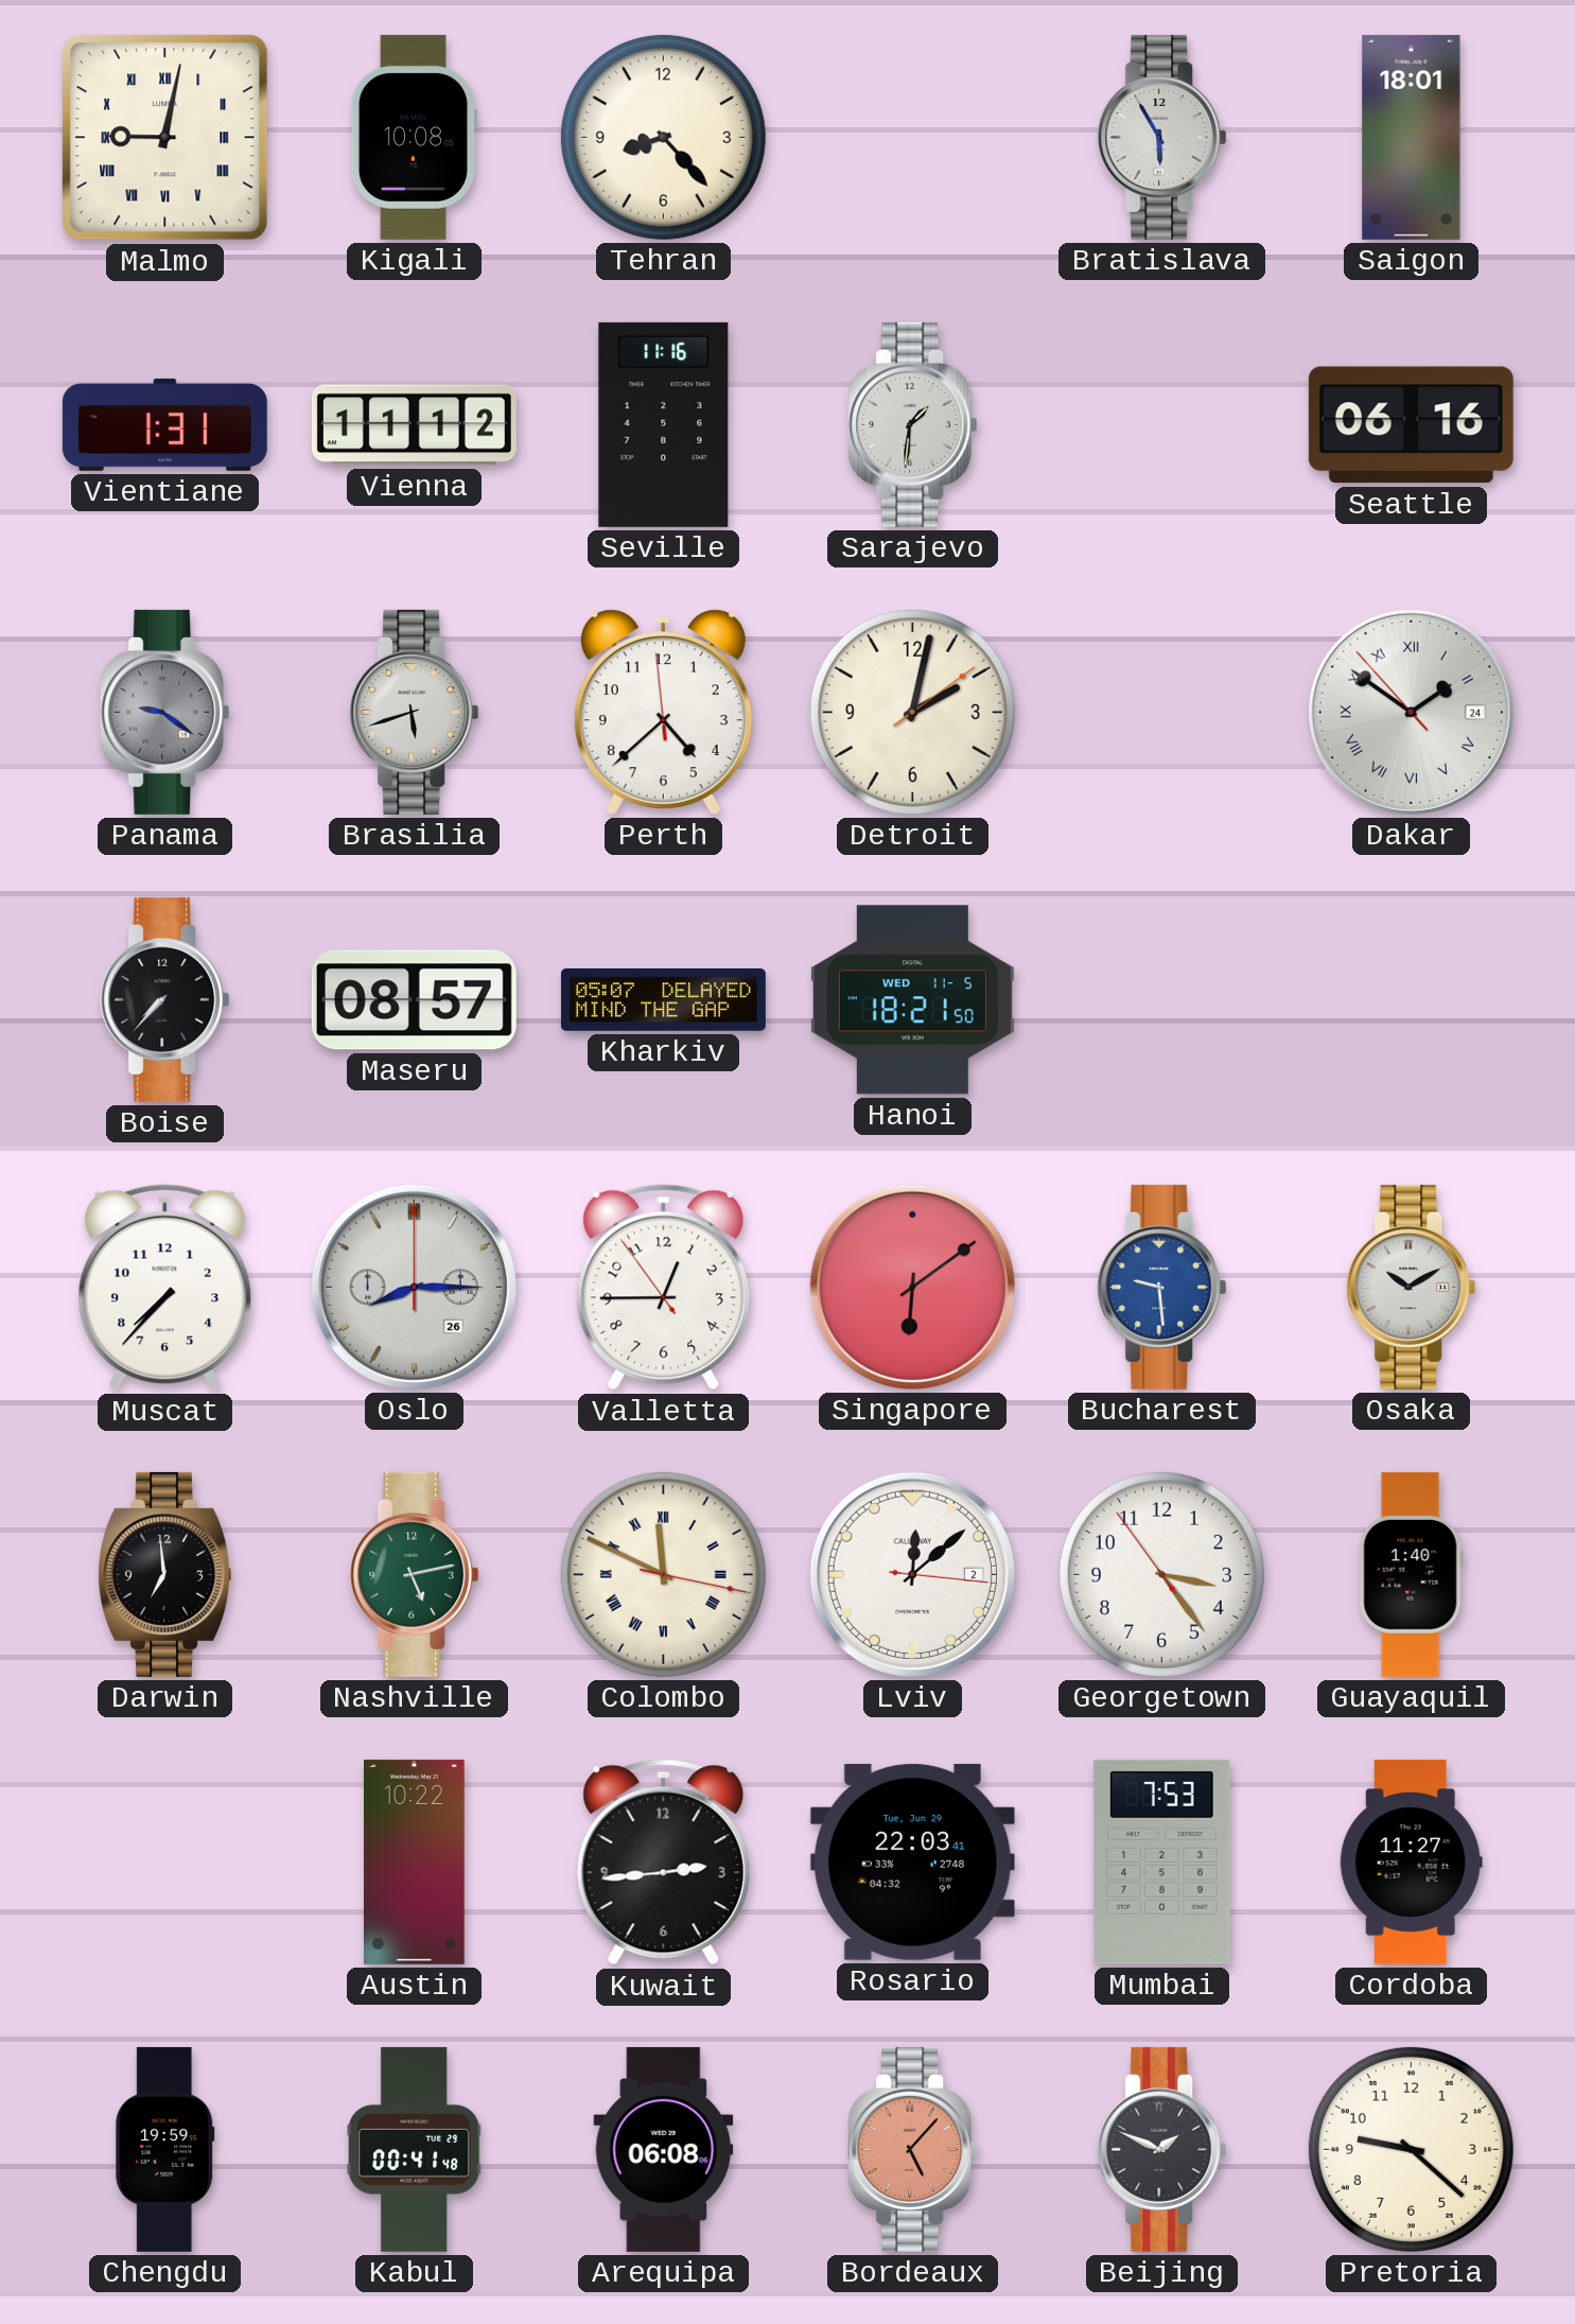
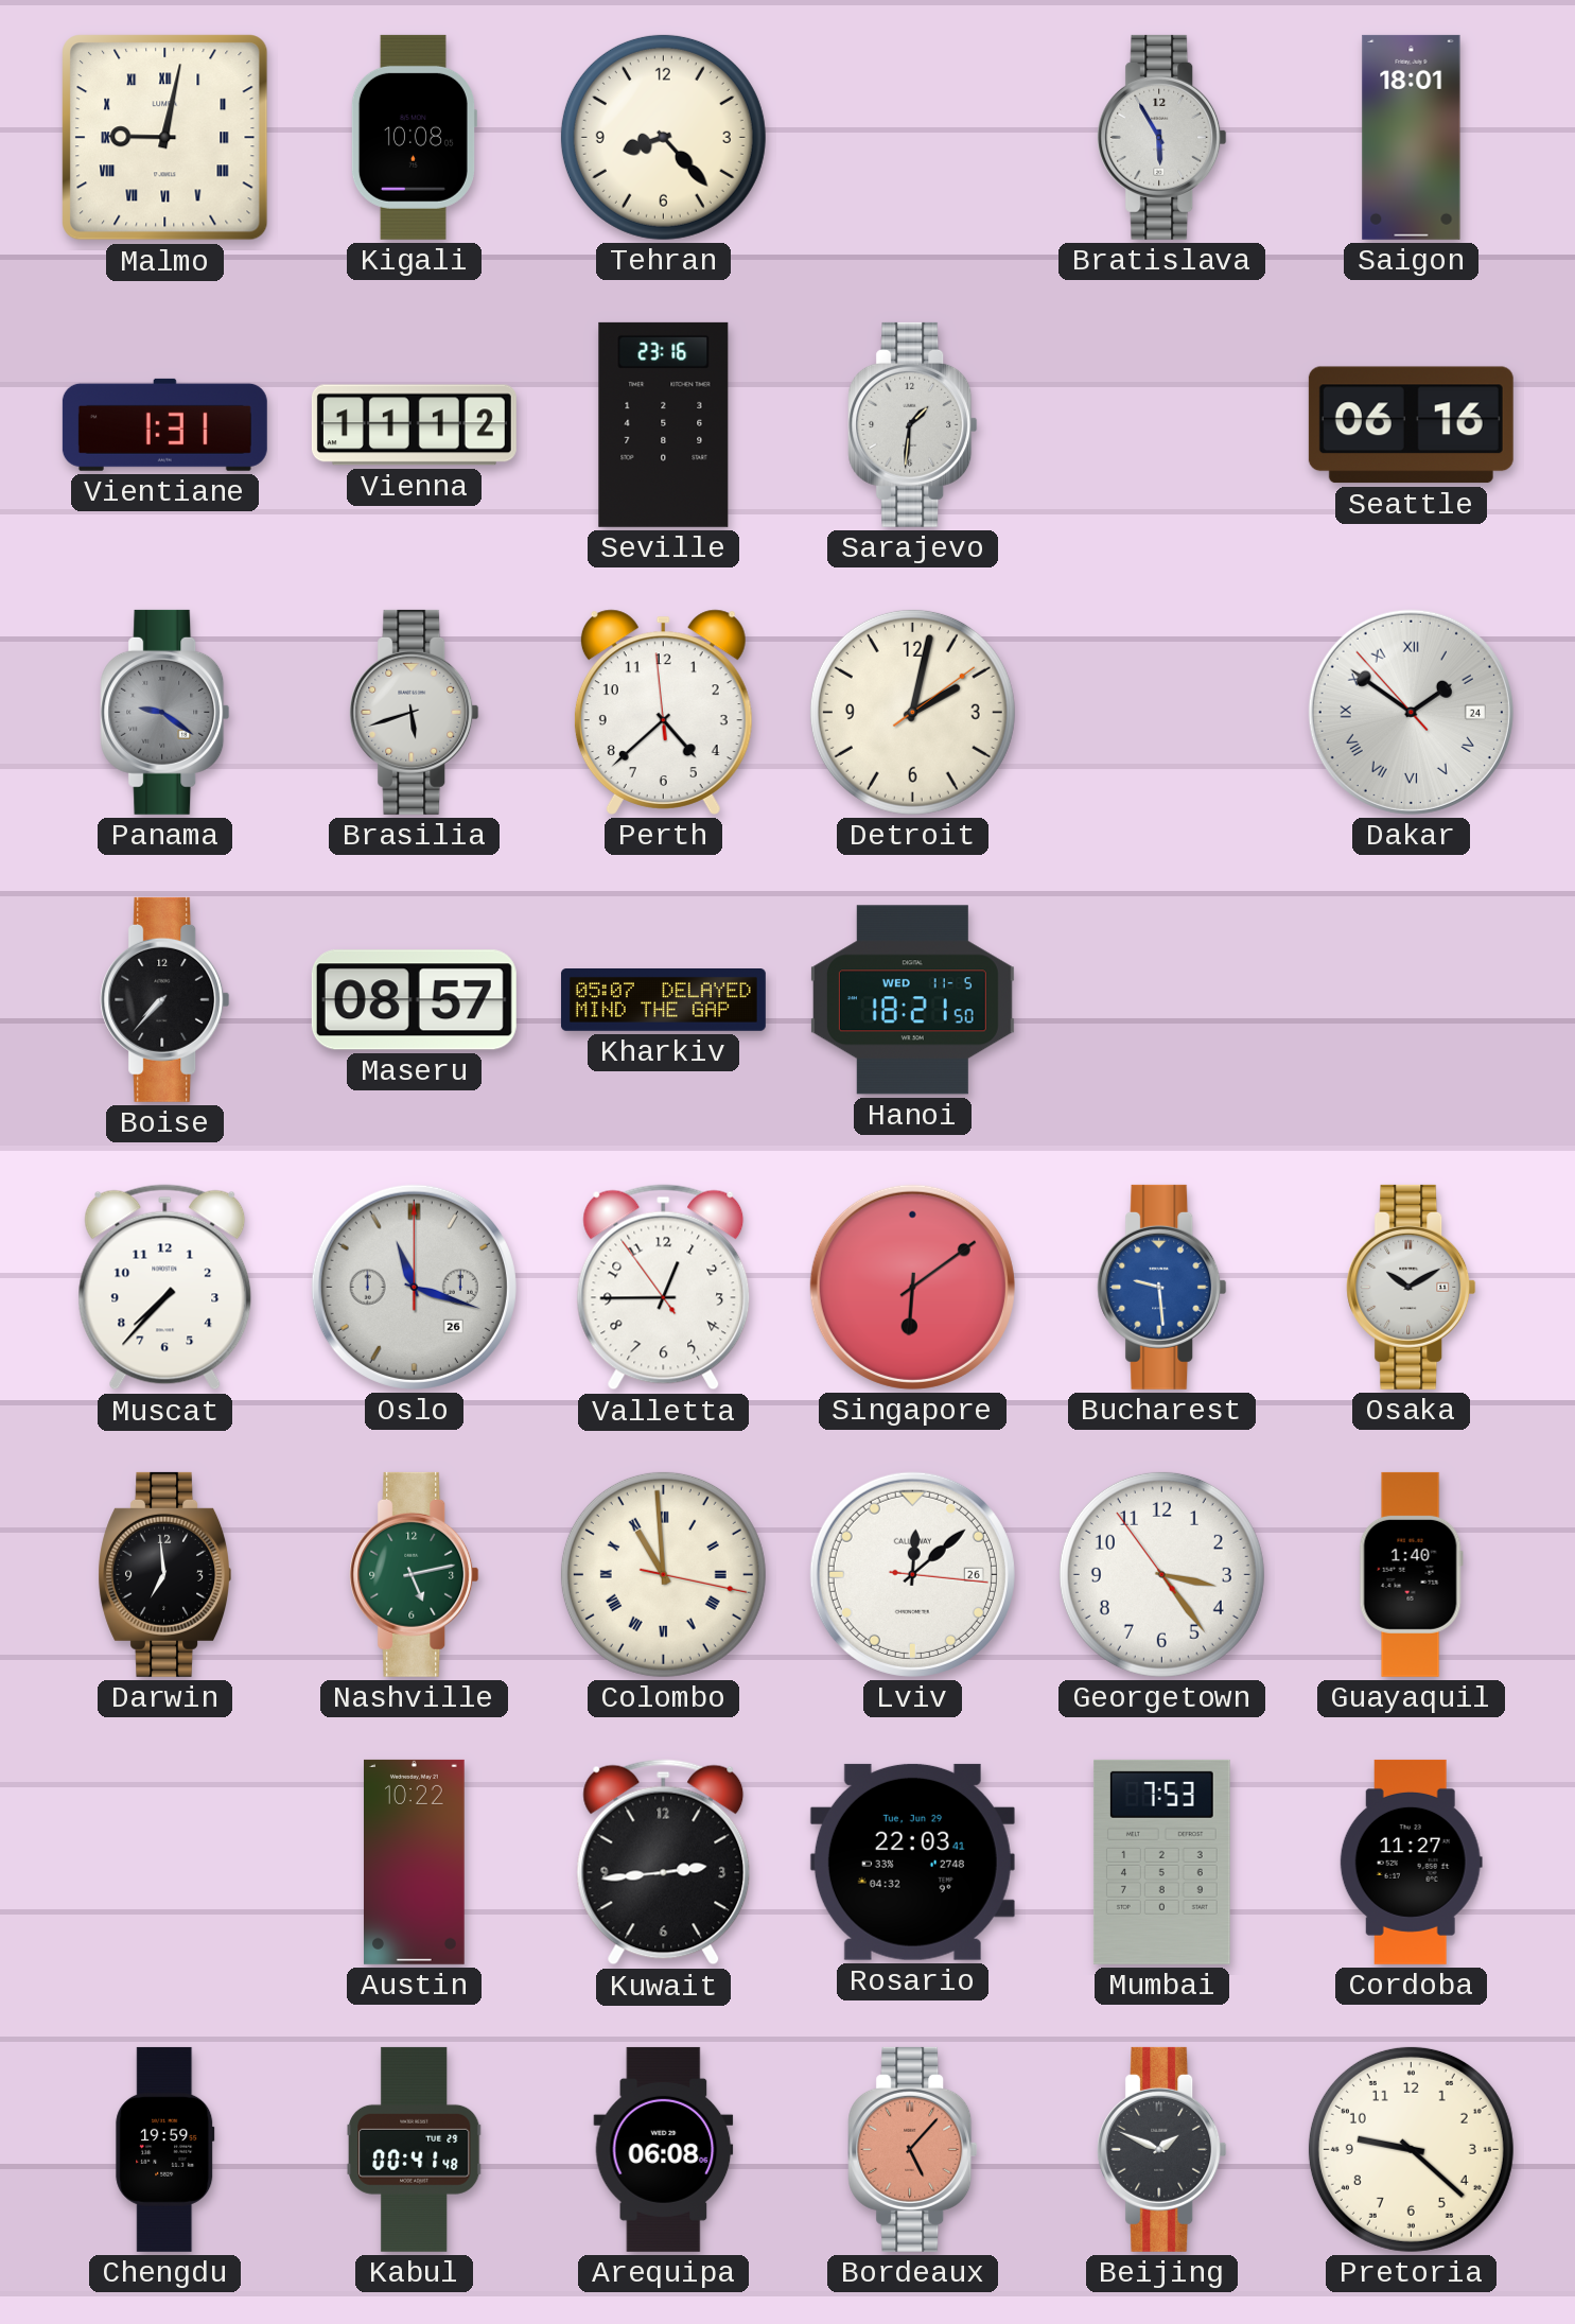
Seville: 11:16 -> 23:16 (664, 424)
Oslo: 8:15 -> 11:18 (414, 1287)
Colombo: 11:49 -> 10:59 (663, 1574)
Lviv date: 2 -> 26 (912, 1574)
